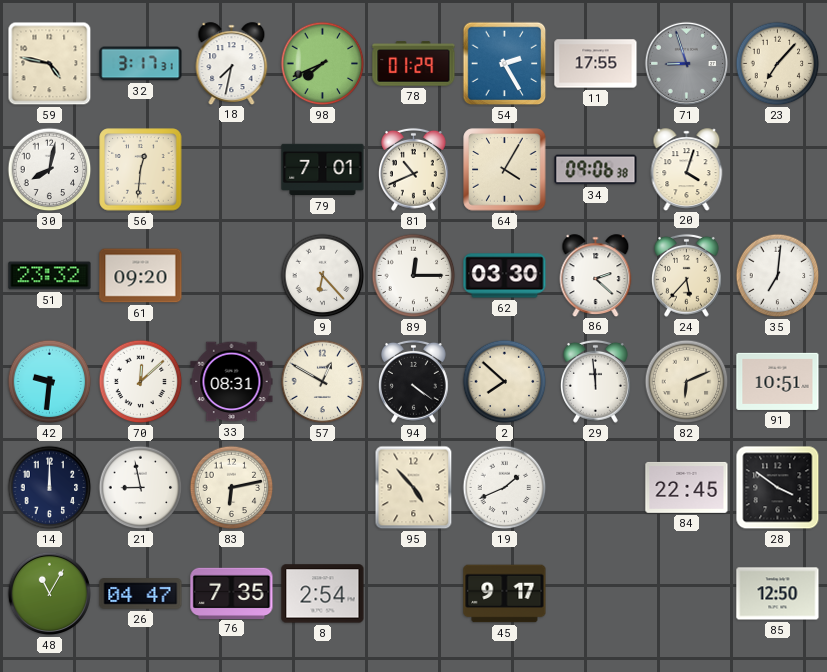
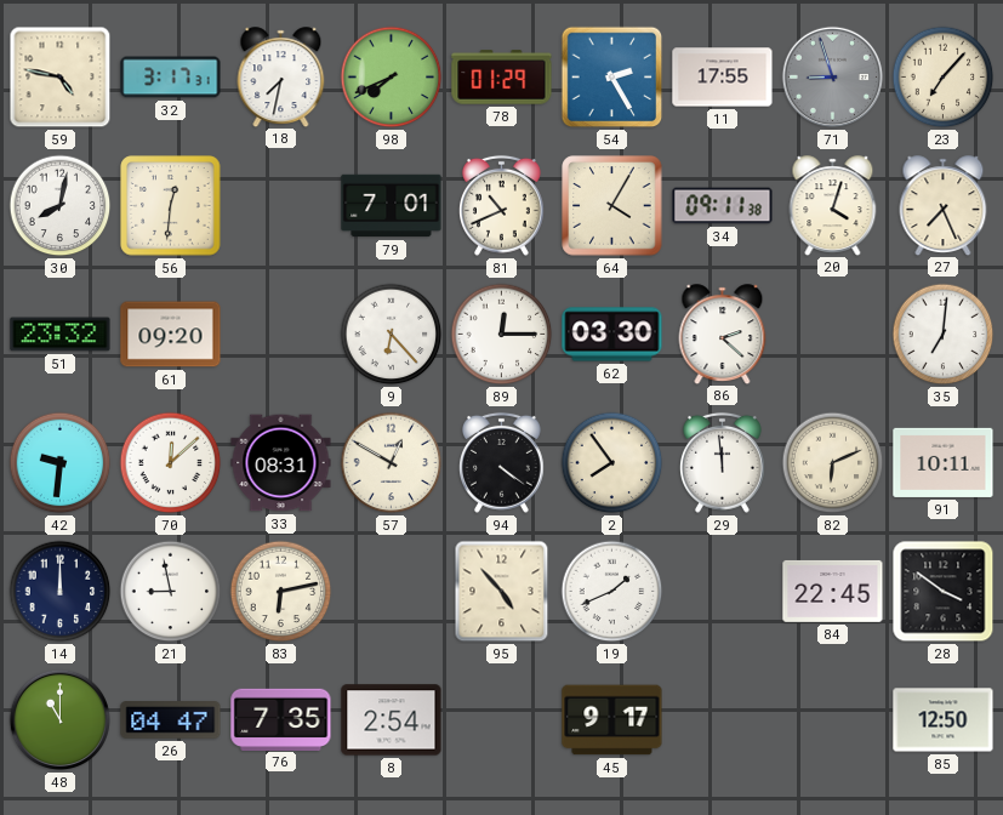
34: 09:06 -> 09:11 (723, 206)
27: none -> 7:26 (944, 205)
24: 5:37 -> none (686, 275)
2: 7:52 -> 7:54 (612, 463)
91: 10:51 -> 10:11 (944, 462)
48: 11:05 -> 11:00 (61, 720)
